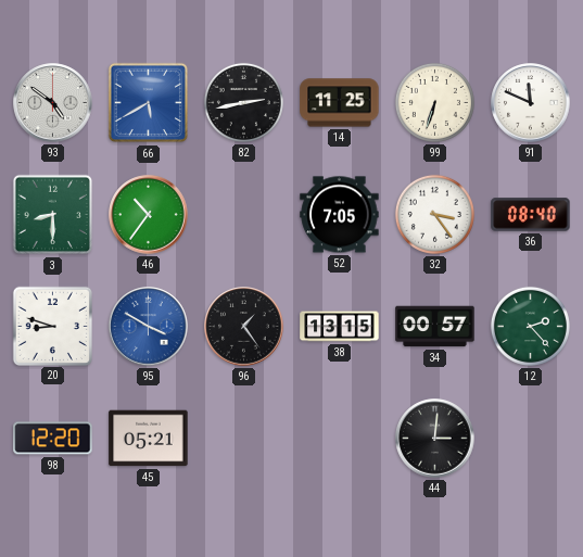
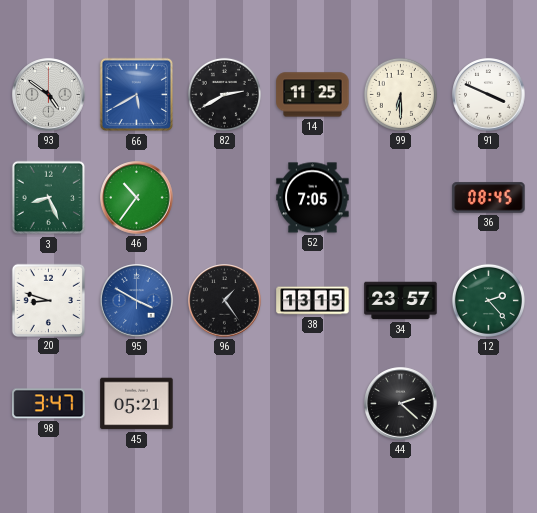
82: 2:43 -> 2:40 (224, 94)
99: 6:33 -> 6:30 (400, 94)
91: 11:49 -> 3:49 (489, 95)
3: 8:30 -> 8:26 (49, 198)
32: 3:24 -> none (434, 214)
36: 08:40 -> 08:45 (489, 198)
34: 00:57 -> 23:57 (401, 301)
98: 12:20 -> 3:47 (49, 404)
44: 3:01 -> 2:22 (401, 404)
